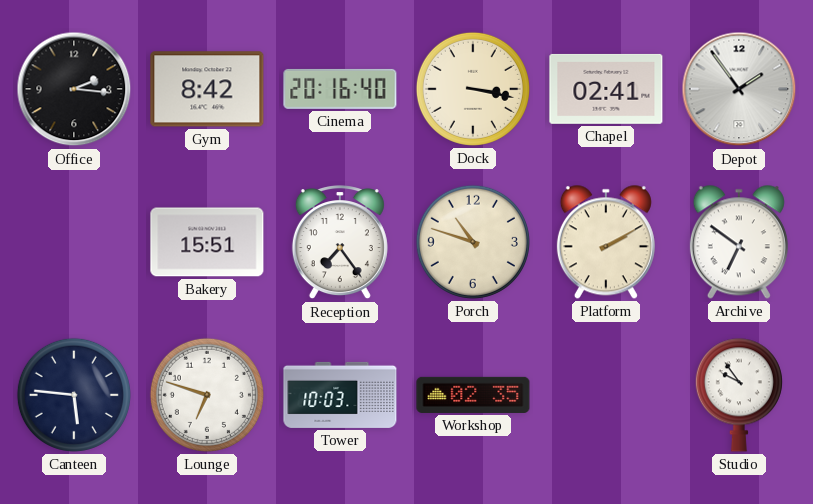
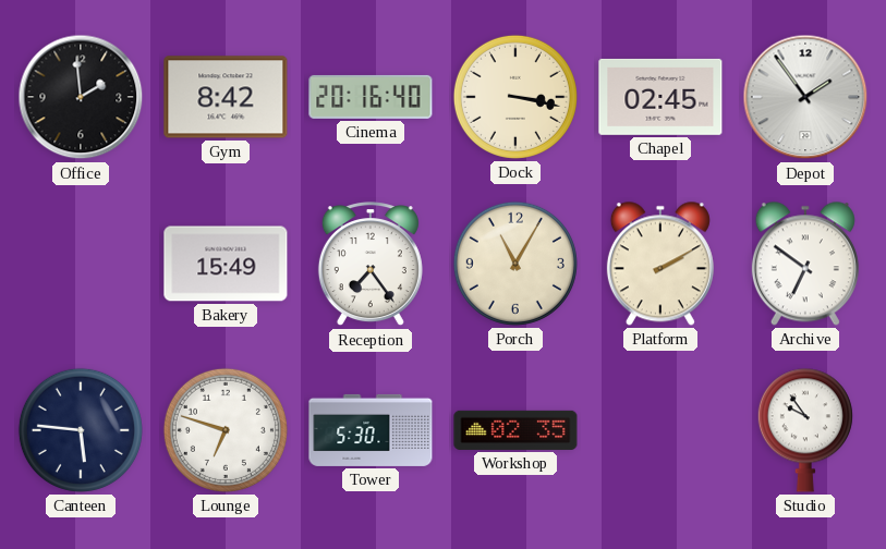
Office: 2:16 -> 1:59 (81, 97)
Chapel: 02:41 -> 02:45 (660, 97)
Bakery: 15:51 -> 15:49 (226, 264)
Porch: 10:48 -> 11:05 (515, 264)
Tower: 10:03 -> 5:30 (371, 430)
